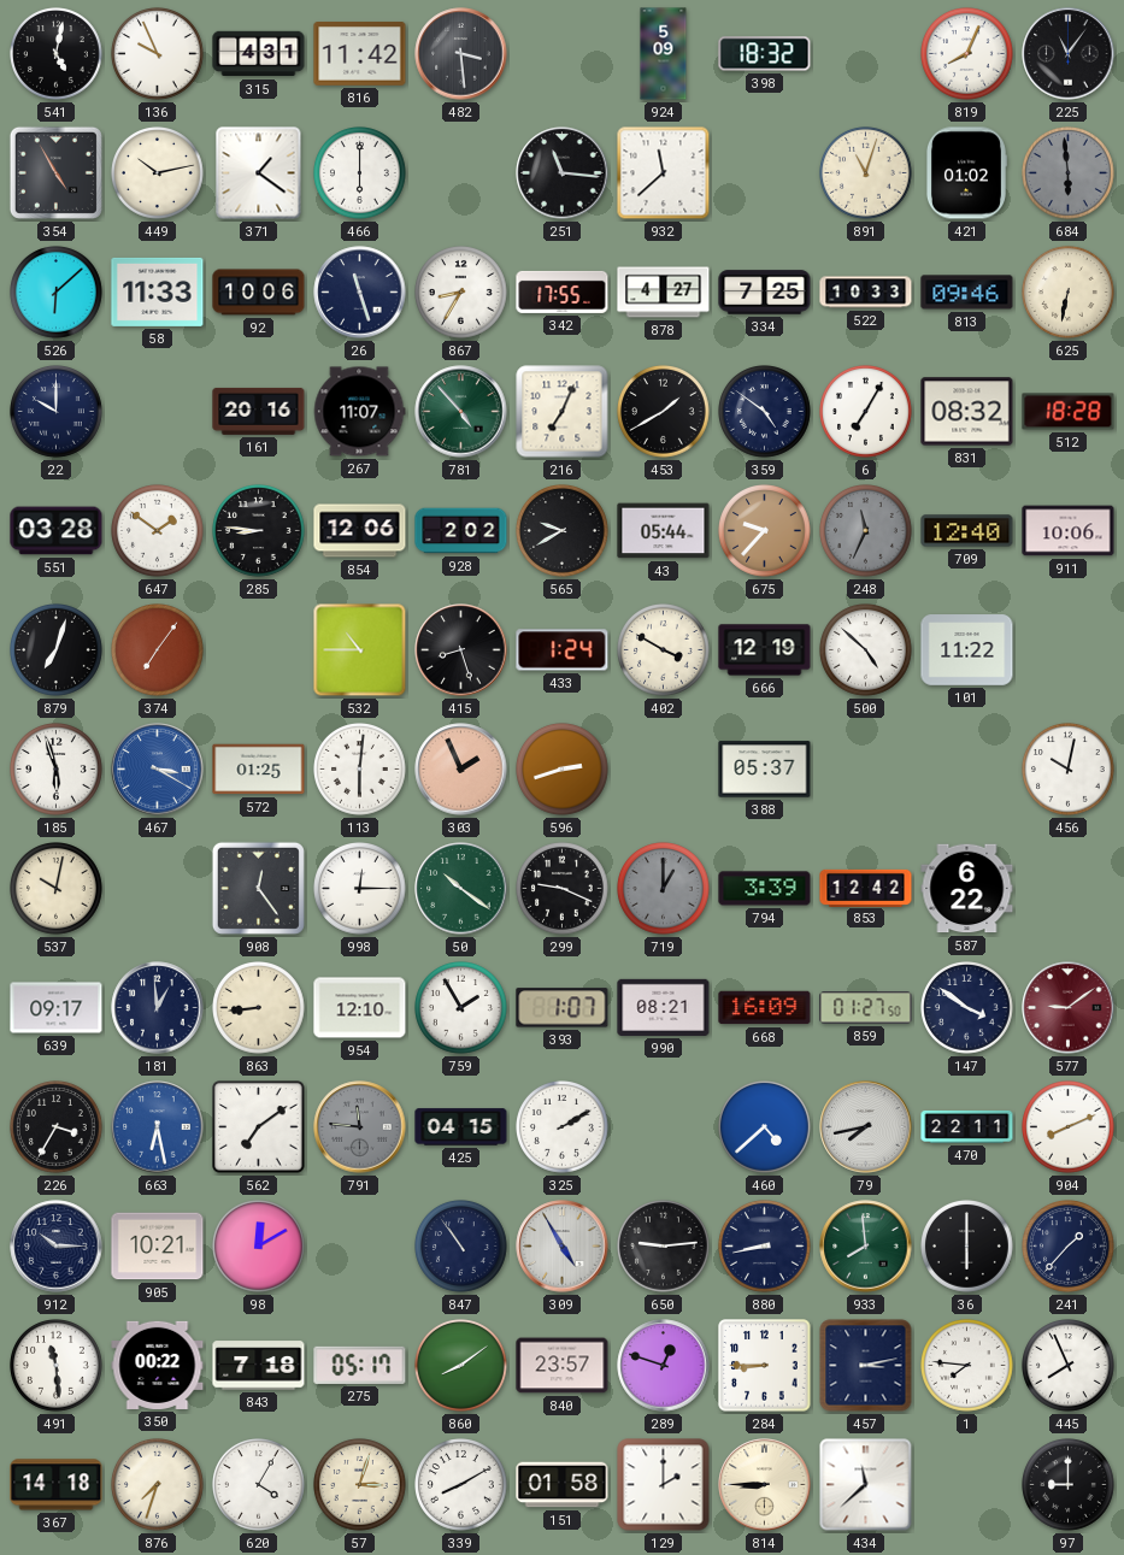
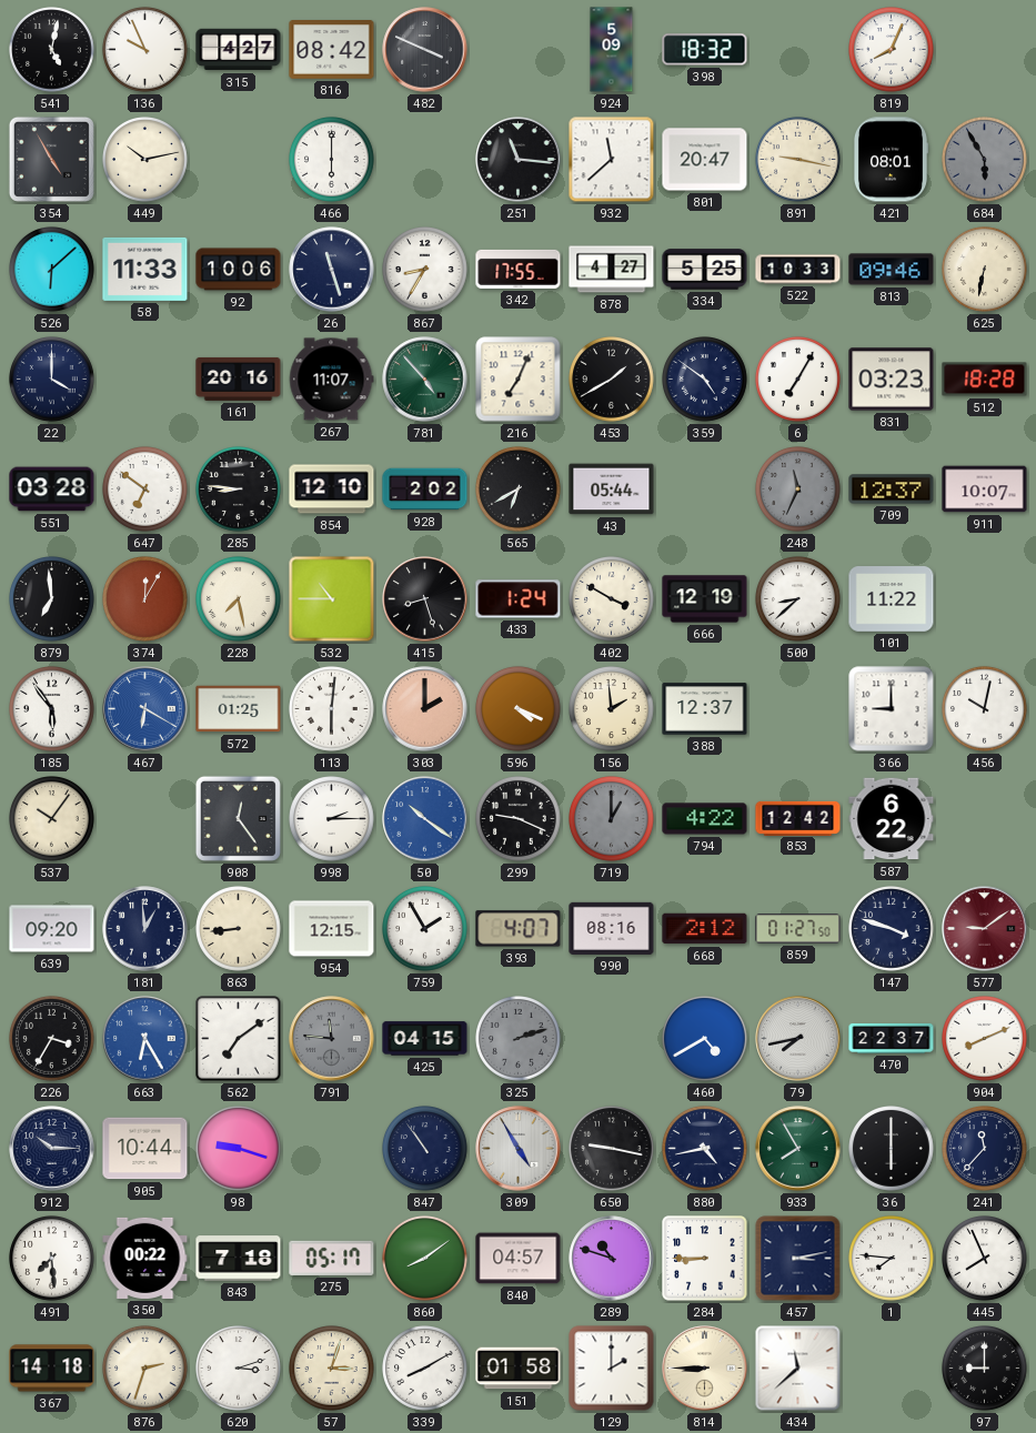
315: 4:31 -> 4:27 (239, 50)
816: 11:42 -> 08:42 (332, 50)
482: 3:29 -> 3:49 (425, 50)
225: 11:06 -> none (1069, 54)
371: 1:21 -> none (259, 173)
801: none -> 20:47 (705, 160)
891: 11:03 -> 9:17 (798, 160)
421: 01:02 -> 08:01 (891, 160)
684: 5:59 -> 5:55 (985, 160)
334: 7:25 -> 5:25 (705, 270)
22: 10:00 -> 4:00 (52, 380)
831: 08:32 -> 03:23 (892, 380)
647: 1:51 -> 6:51 (145, 490)
854: 12:06 -> 12:10 (332, 490)
565: 9:40 -> 6:40 (519, 490)
675: 9:37 -> none (765, 531)
709: 12:40 -> 12:37 (892, 490)
911: 10:06 -> 10:07 (985, 490)
879: 7:03 -> 6:59 (52, 599)
374: 7:06 -> 12:05 (145, 599)
228: none -> 7:28 (239, 599)
500: 4:52 -> 8:38 (798, 599)
185: 5:57 -> 5:54 (52, 709)
467: 3:20 -> 6:20 (145, 709)
303: 1:56 -> 2:00 (425, 709)
596: 2:42 -> 4:19 (519, 709)
156: none -> 1:59 (612, 709)
388: 05:37 -> 12:37 (705, 709)
366: none -> 9:00 (892, 709)
537: 10:02 -> 10:06 (52, 819)
998: 12:15 -> 2:15 (332, 819)
50 dial: green -> blue (425, 819)
794: 3:39 -> 4:22 (705, 819)
639: 09:17 -> 09:20 (52, 929)
954: 12:10 -> 12:15 (332, 929)
393: 1:07 -> 4:07 (519, 929)
990: 08:21 -> 08:16 (612, 928)
668: 16:09 -> 2:12 (705, 929)
147: 3:51 -> 3:48 (892, 929)
663: 6:28 -> 6:25 (145, 1039)
325: 2:10 -> 2:12 (519, 1039)
325 dial: white -> grey (519, 1039)
460: 4:38 -> 4:40 (705, 1039)
470: 22:11 -> 22:37 (892, 1038)
905: 10:21 -> 10:44 (145, 1149)
98: 12:10 -> 9:18 (239, 1149)
650: 9:14 -> 9:17 (612, 1149)
880: 8:43 -> 4:43 (705, 1149)
933: 7:59 -> 7:55 (798, 1149)
241: 1:37 -> 11:37 (985, 1149)
491: 11:29 -> 7:29 (52, 1259)
840: 23:57 -> 04:57 (519, 1259)
289: 12:48 -> 10:48 (612, 1259)
876: 7:33 -> 2:33 (145, 1369)
620: 4:05 -> 3:12 (239, 1369)
